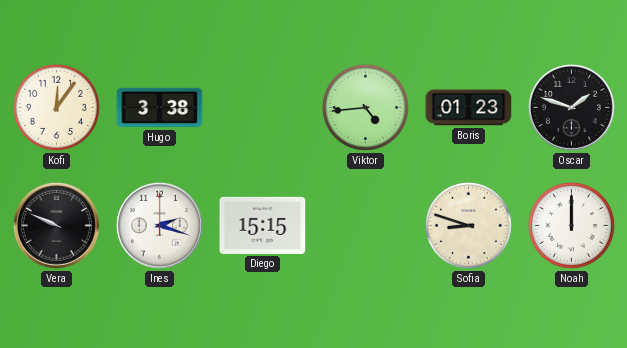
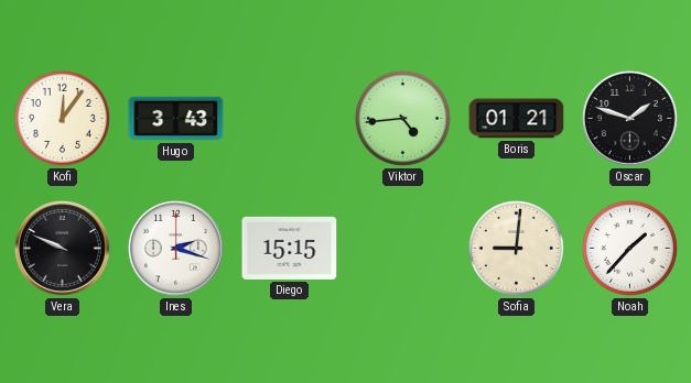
Hugo: 3:38 -> 3:43 (176, 119)
Boris: 01:23 -> 01:21 (517, 119)
Sofia: 8:48 -> 9:01 (516, 248)
Noah: 12:00 -> 1:37 (629, 248)
